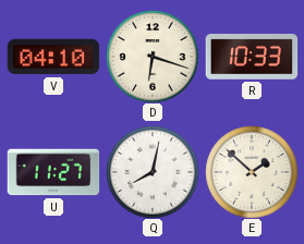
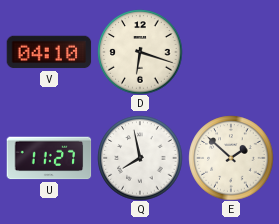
R: 10:33 -> none (252, 57)
Q: 8:02 -> 7:58 (140, 158)
